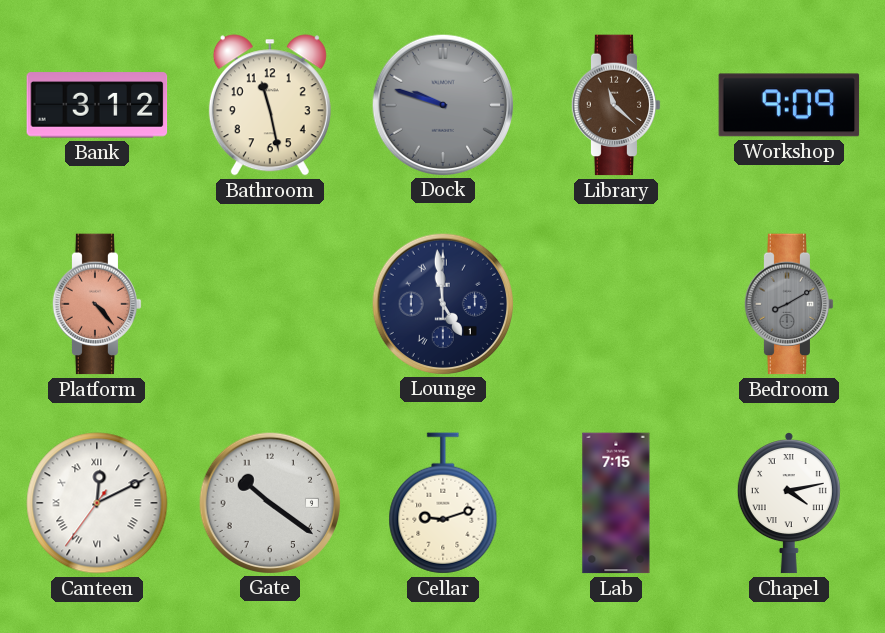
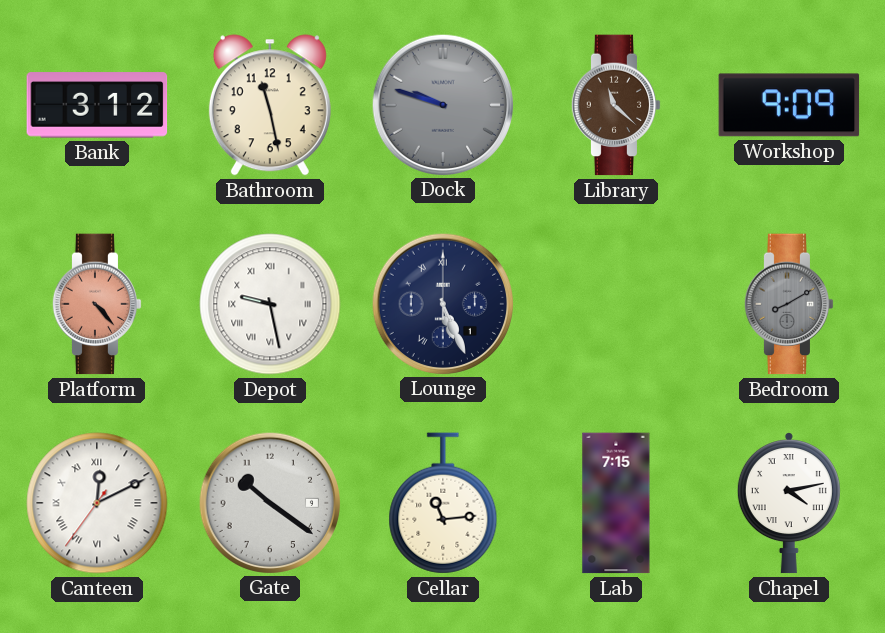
Depot: none -> 9:28 (270, 304)
Lounge: 4:59 -> 5:26 (442, 303)
Cellar: 9:12 -> 11:14 (443, 503)
